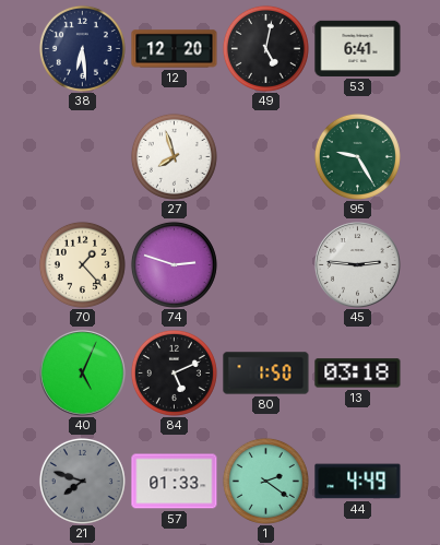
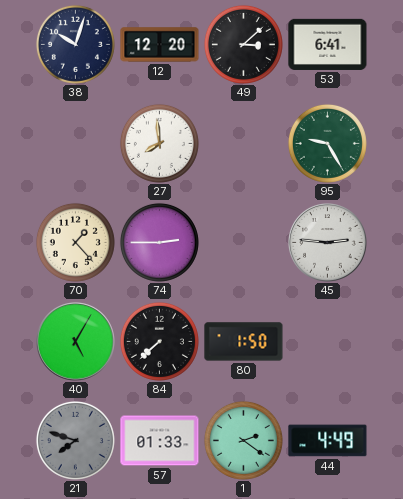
38: 6:29 -> 10:03 (75, 44)
49: 5:02 -> 3:08 (243, 44)
27: 7:57 -> 7:59 (159, 143)
74: 2:48 -> 2:45 (159, 242)
40: 5:04 -> 5:05 (76, 342)
84: 5:11 -> 7:38 (159, 341)
13: 03:18 -> none (358, 374)
